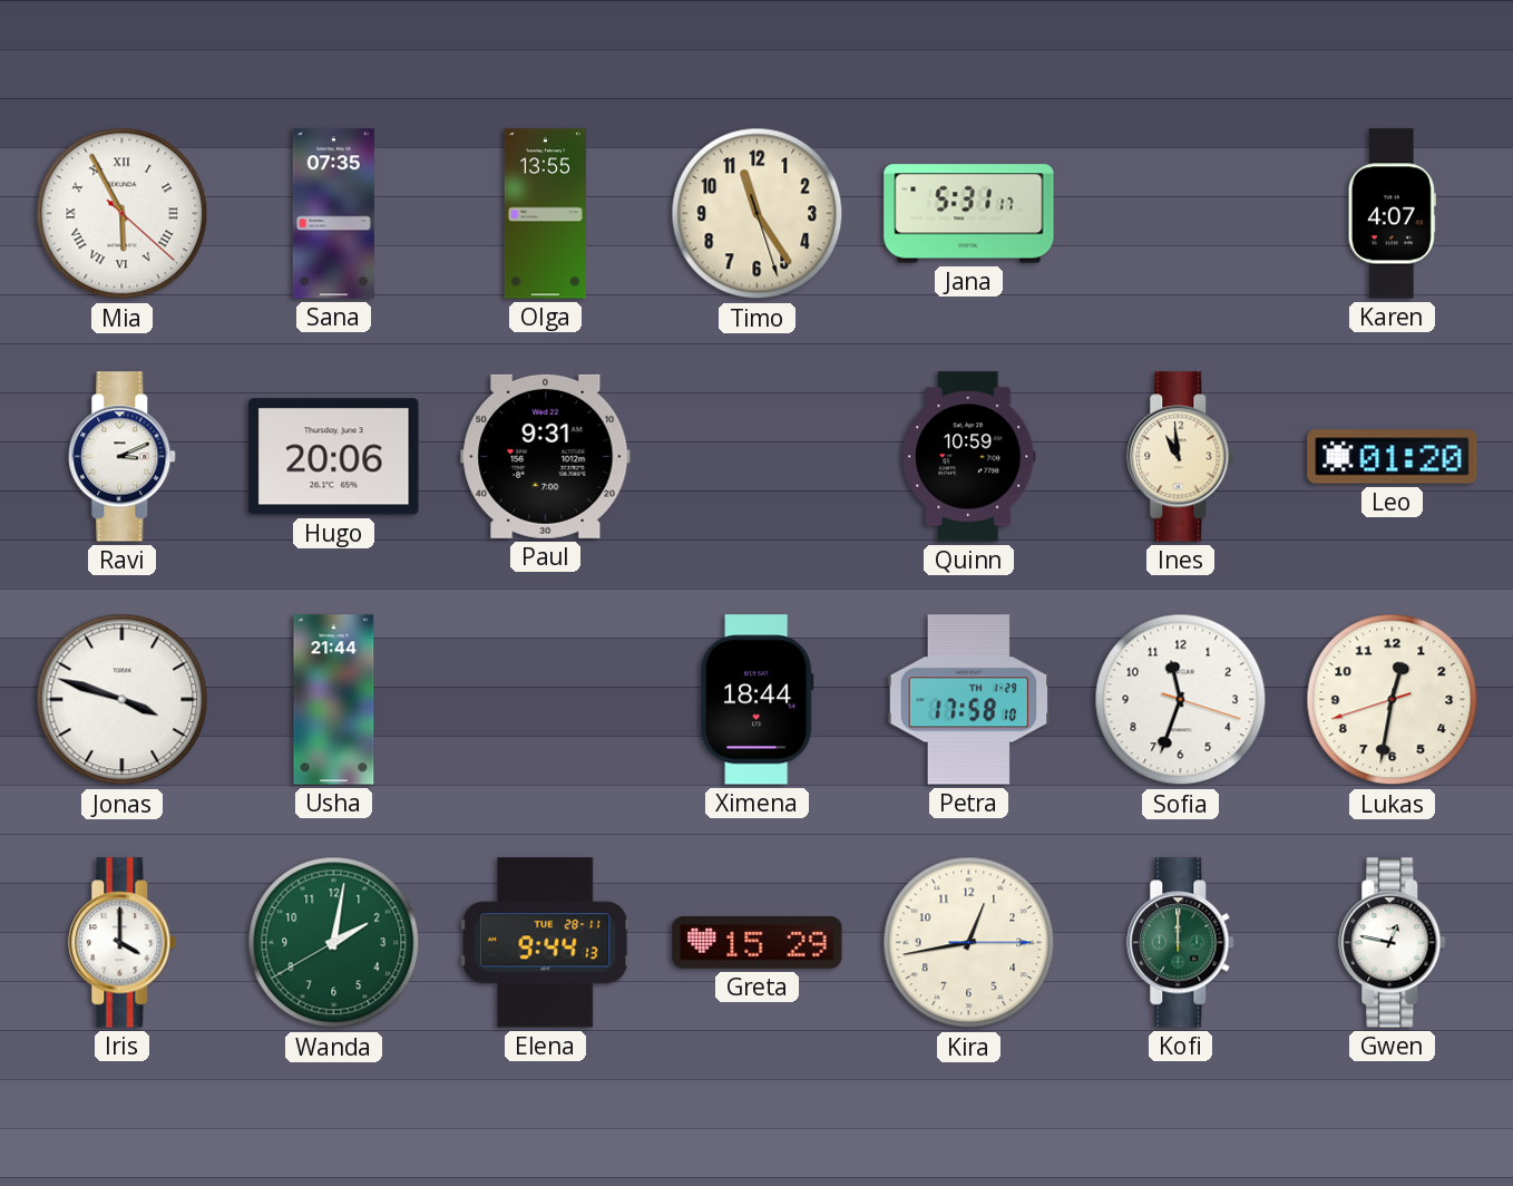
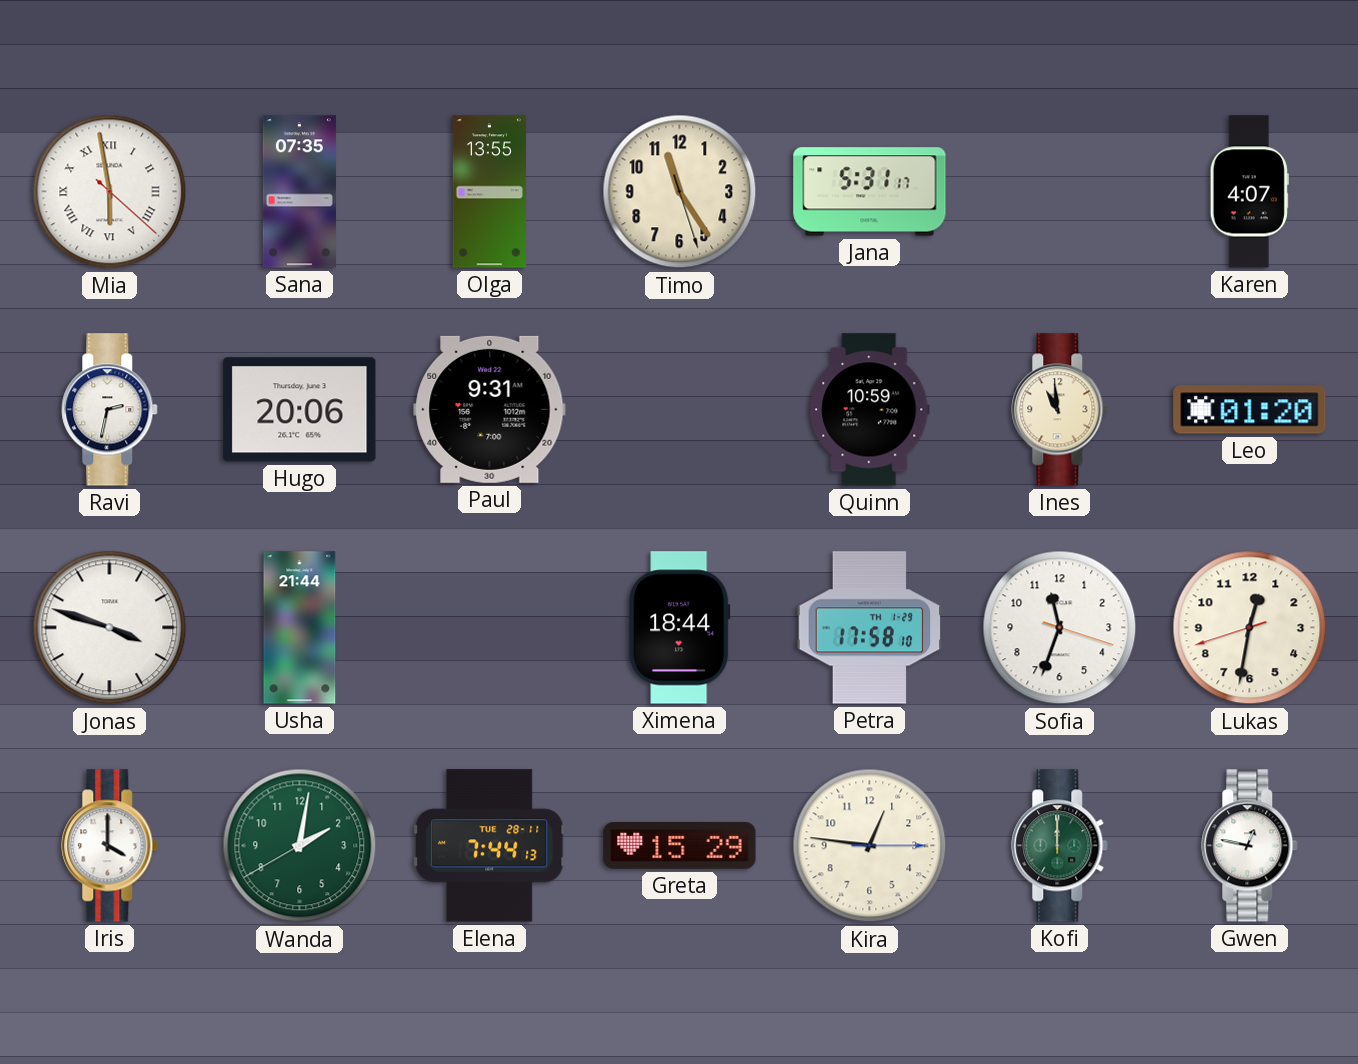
Mia: 5:55 -> 5:58 (110, 192)
Ravi: 3:11 -> 2:32 (110, 410)
Elena: 9:44 -> 7:44 (489, 846)
Kira: 12:43 -> 12:46 (870, 846)
